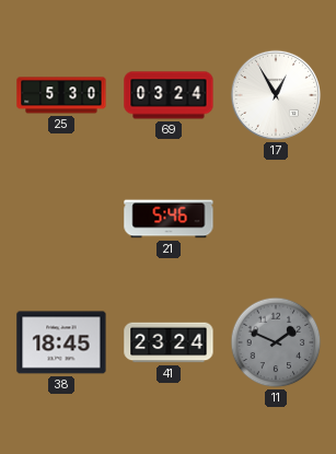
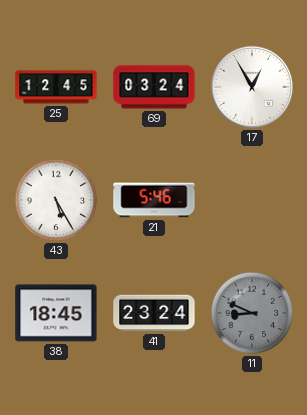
25: 5:30 -> 12:45 (56, 87)
43: none -> 5:25 (56, 200)
11: 1:49 -> 8:49 (252, 313)
